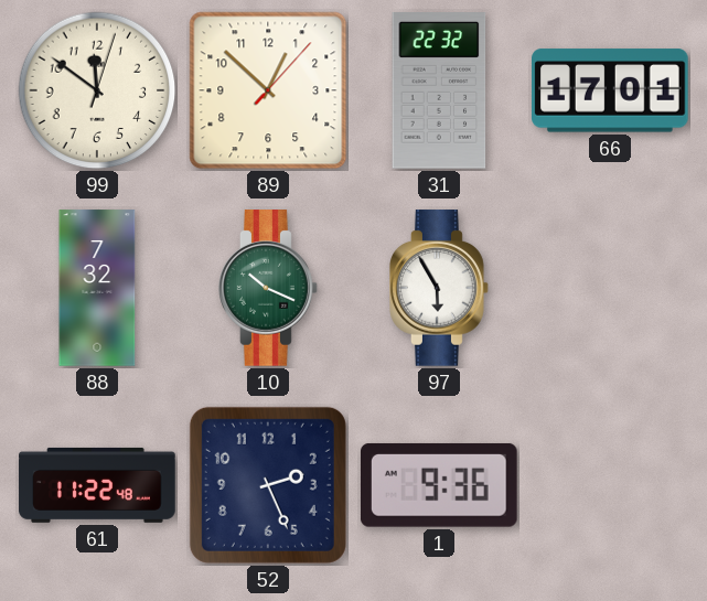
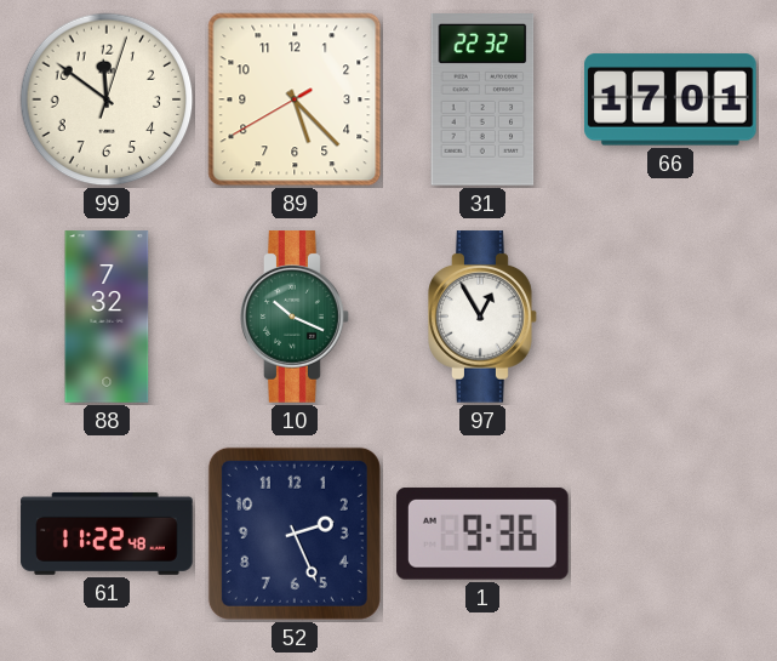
89: 12:52 -> 5:22 (295, 99)
97: 5:55 -> 12:55 (482, 317)
